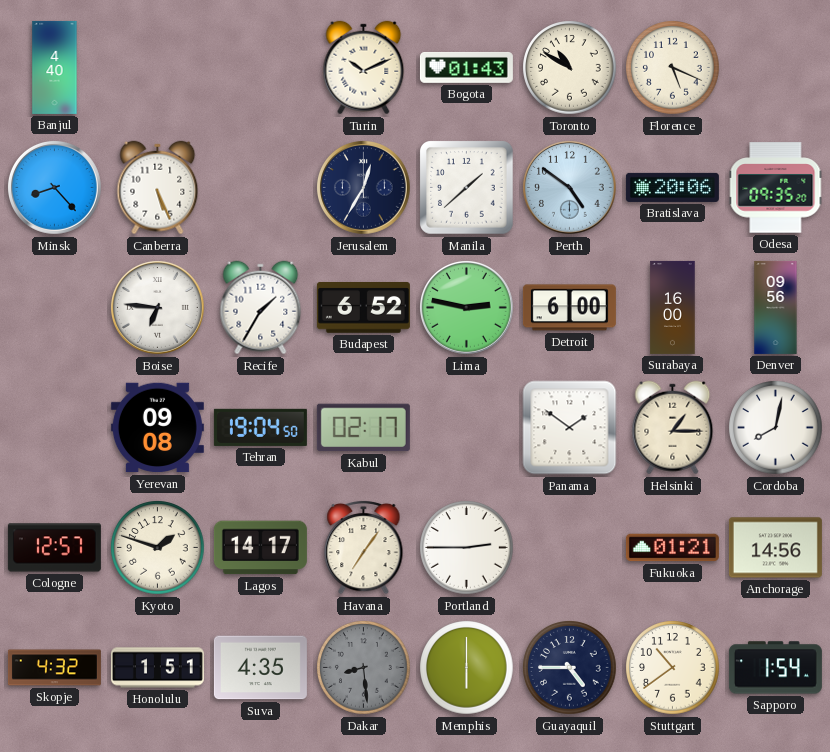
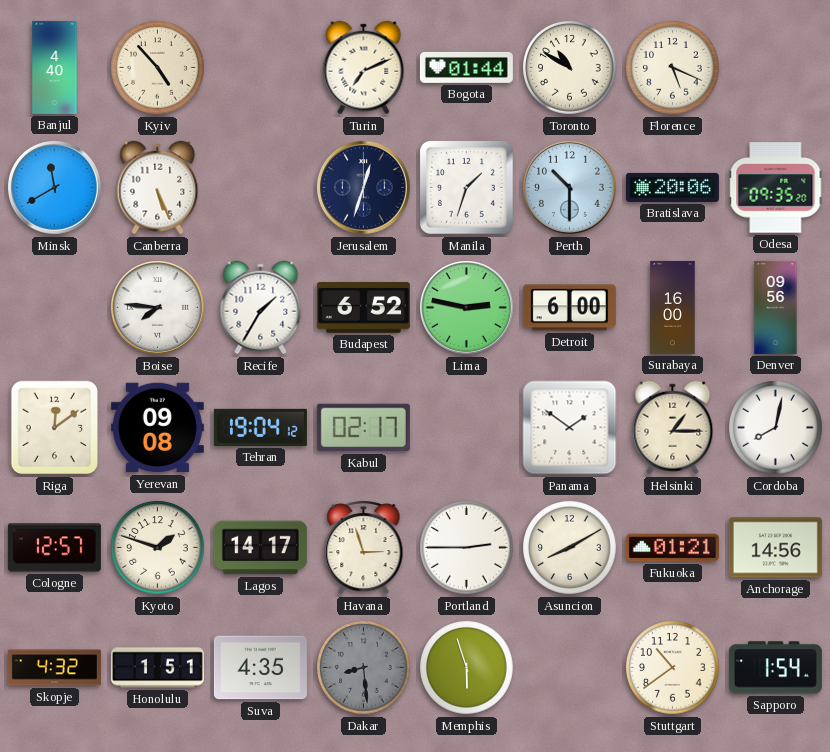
Kyiv: none -> 4:53 (158, 68)
Turin: 10:11 -> 7:11 (364, 68)
Bogota: 01:43 -> 01:44 (466, 67)
Minsk: 8:23 -> 11:40 (54, 187)
Jerusalem: 12:35 -> 12:33 (363, 187)
Manila: 1:38 -> 1:33 (467, 188)
Perth: 4:51 -> 10:30 (569, 187)
Boise: 6:46 -> 7:46 (157, 307)
Riga: none -> 12:09 (54, 428)
Tehran: 19:04:50 -> 19:04:12 (260, 427)
Havana: 7:06 -> 2:57 (364, 547)
Asuncion: none -> 8:10 (570, 548)
Memphis: 6:00 -> 5:57 (467, 668)
Guayaquil: 4:45 -> none (570, 668)
